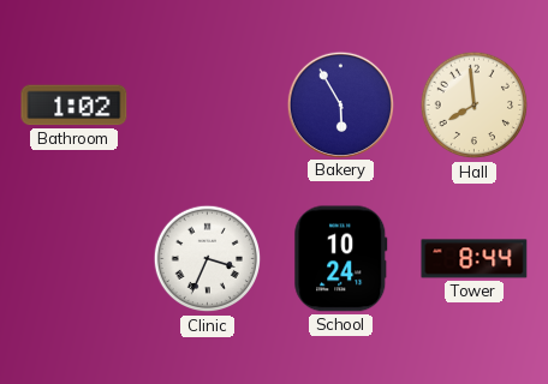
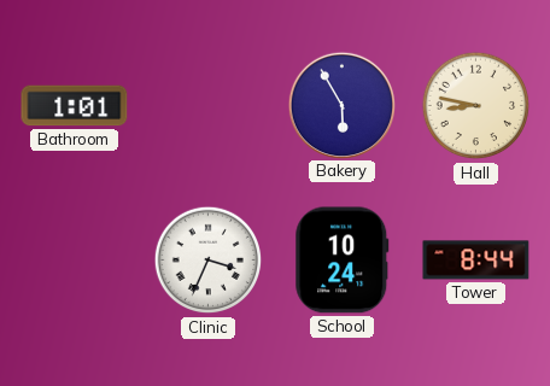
Bathroom: 1:02 -> 1:01 (75, 106)
Hall: 7:59 -> 8:47 (476, 106)
